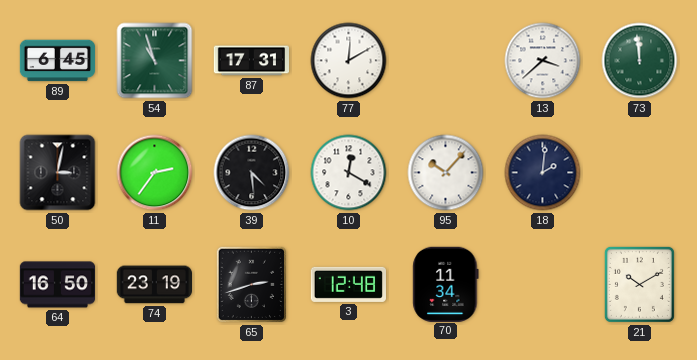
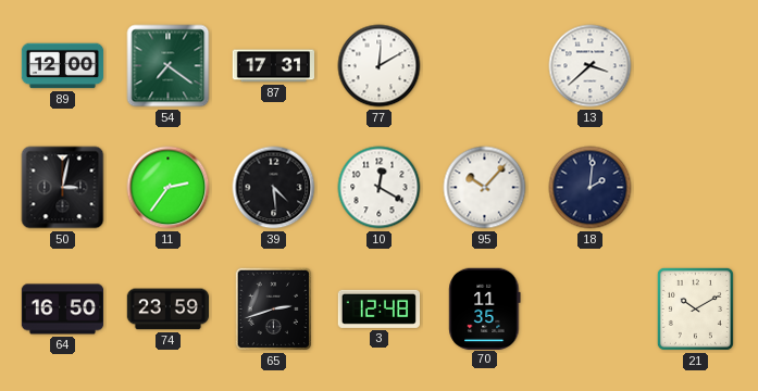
89: 6:45 -> 12:00 (63, 66)
54: 10:57 -> 7:21 (169, 66)
73: 11:59 -> none (640, 61)
74: 23:19 -> 23:59 (167, 310)
70: 11:34 -> 11:35 (485, 308)
